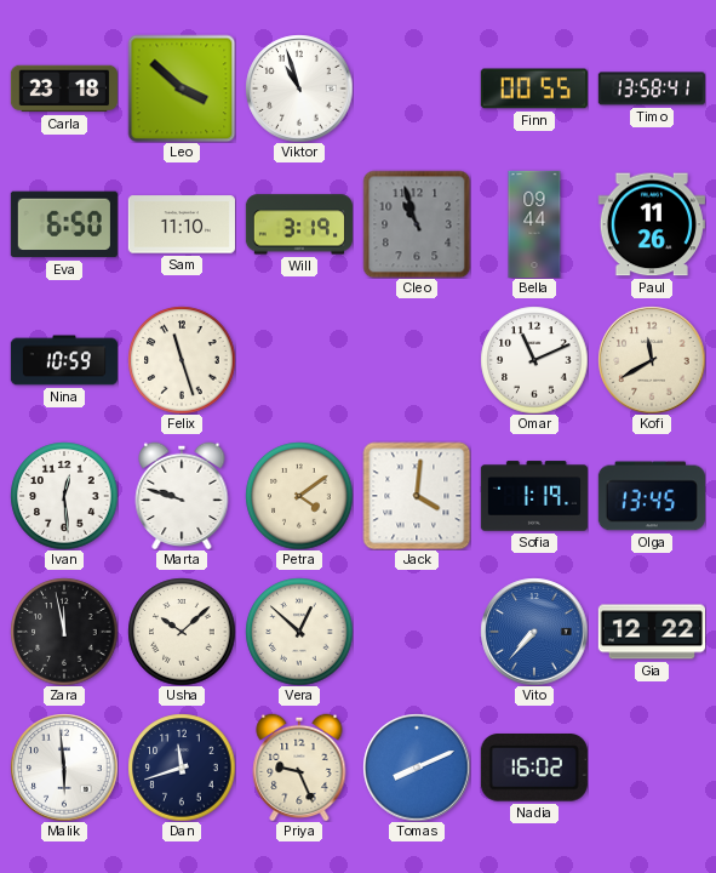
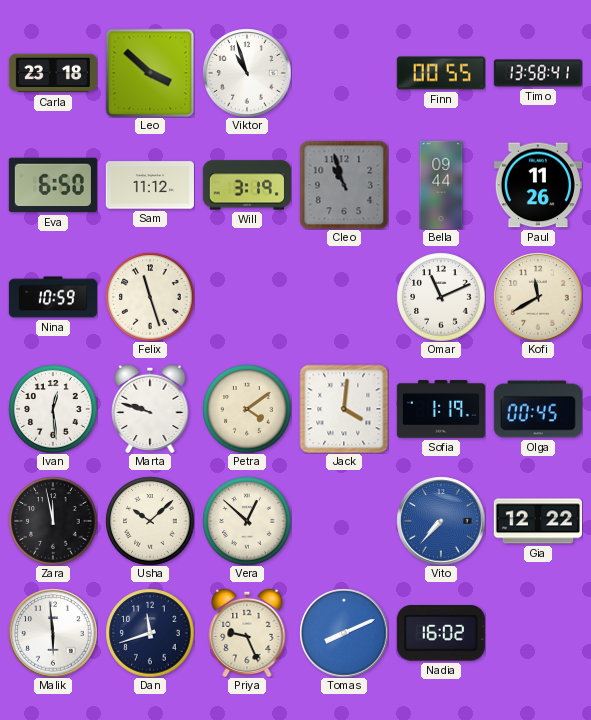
Sam: 11:10 -> 11:12 (150, 185)
Olga: 13:45 -> 00:45 (538, 409)
